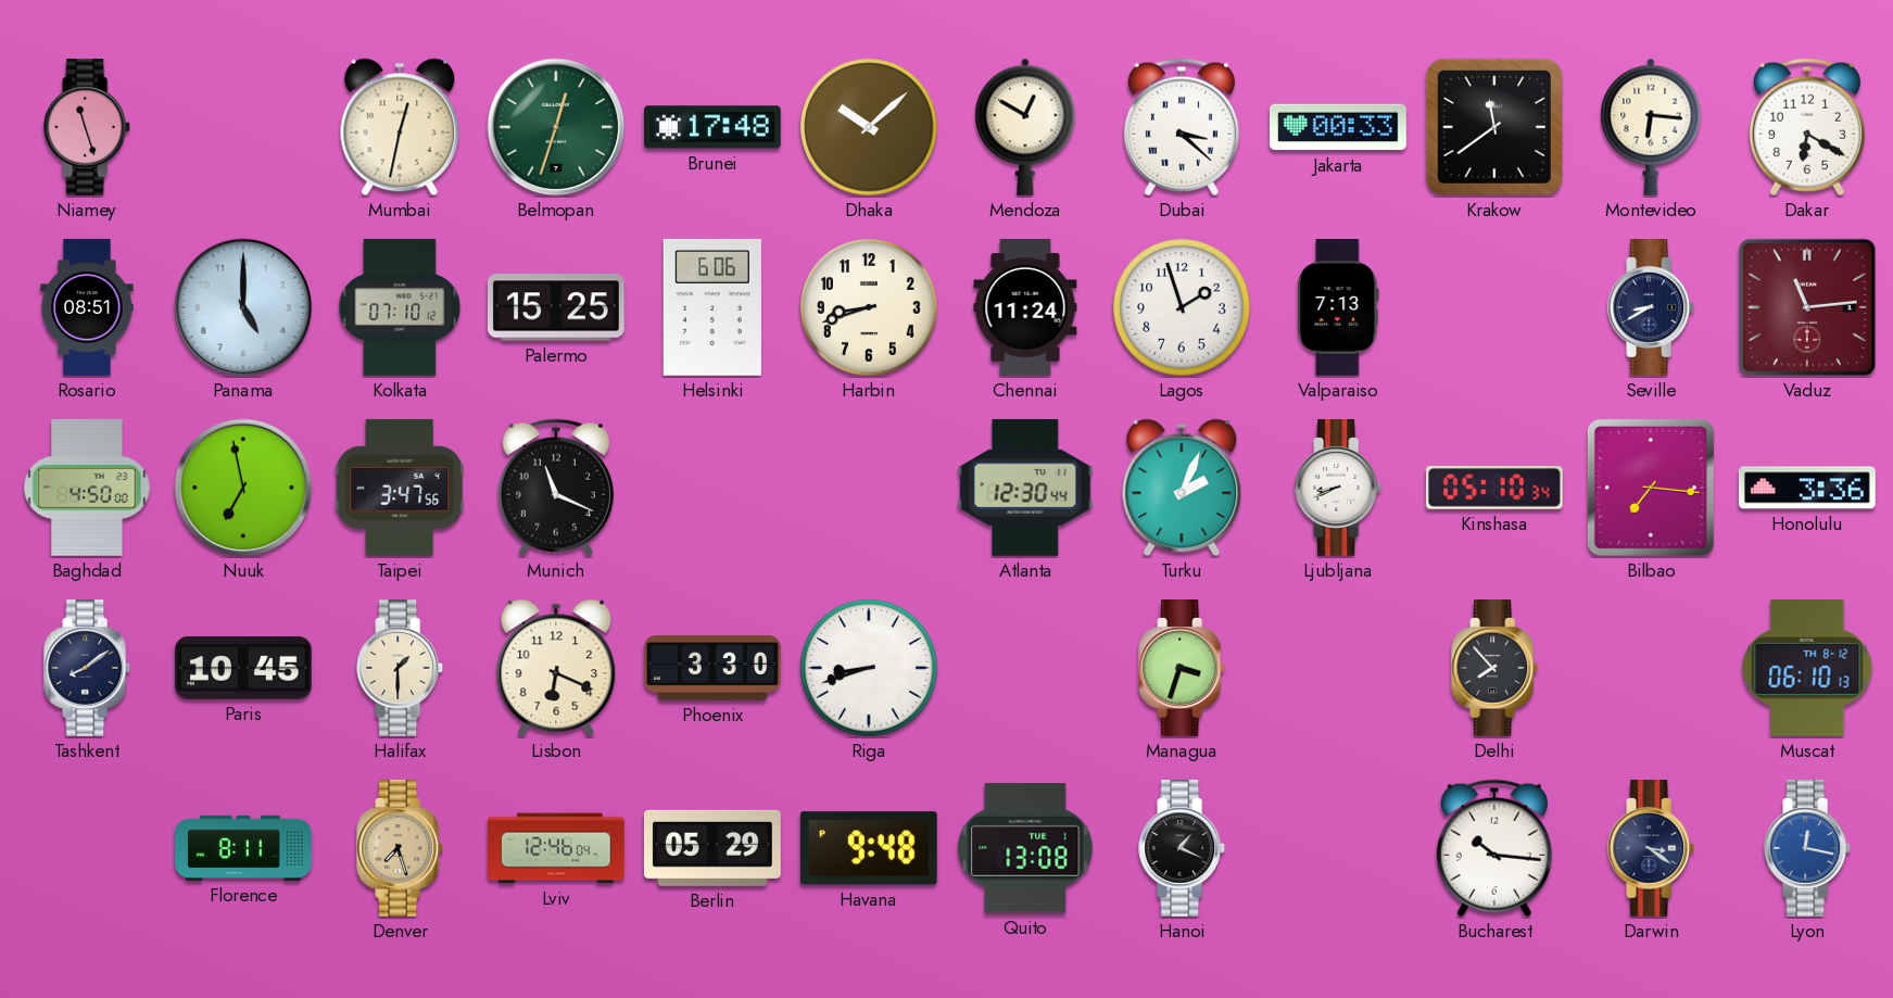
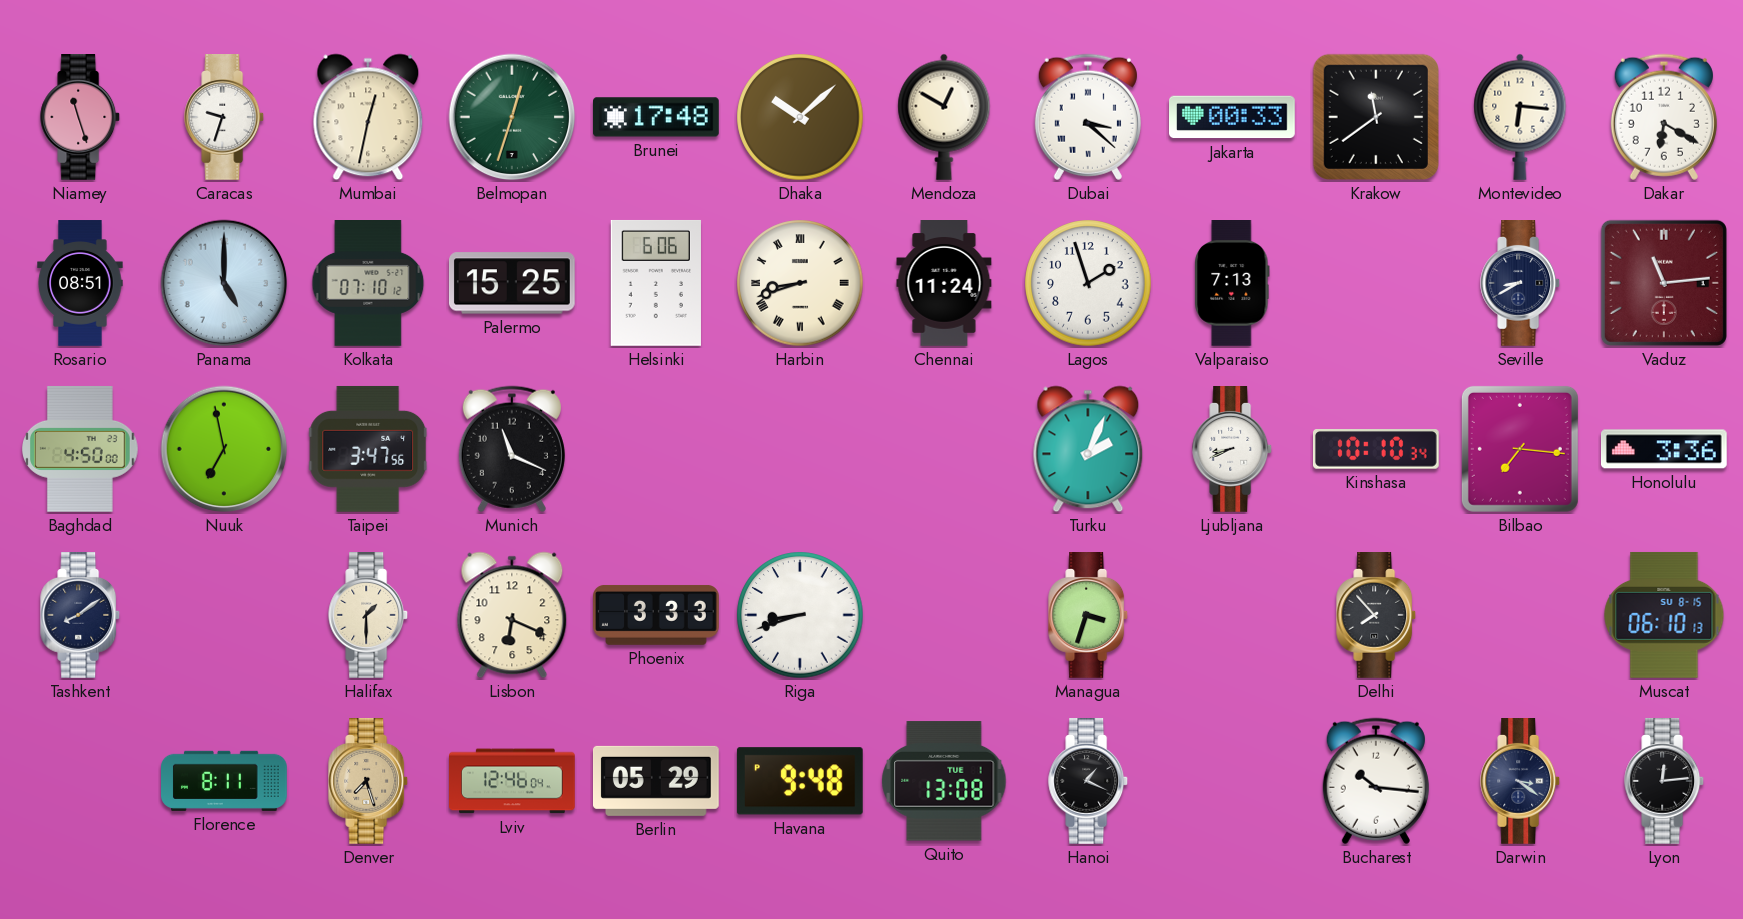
Caracas: none -> 9:33 (225, 118)
Harbin numerals: Arabic -> Roman (800, 283)
Atlanta: 12:30 -> none (1025, 488)
Kinshasa: 05:10 -> 10:10 (1377, 449)
Paris: 10:45 -> none (244, 668)
Phoenix: 3:30 -> 3:33 (657, 615)
Muscat date: TH 8-12 -> SU 8-15 (1664, 615)
Lyon: 12:17 -> 12:14 (1665, 782)
Lyon dial: blue -> black (1665, 782)
